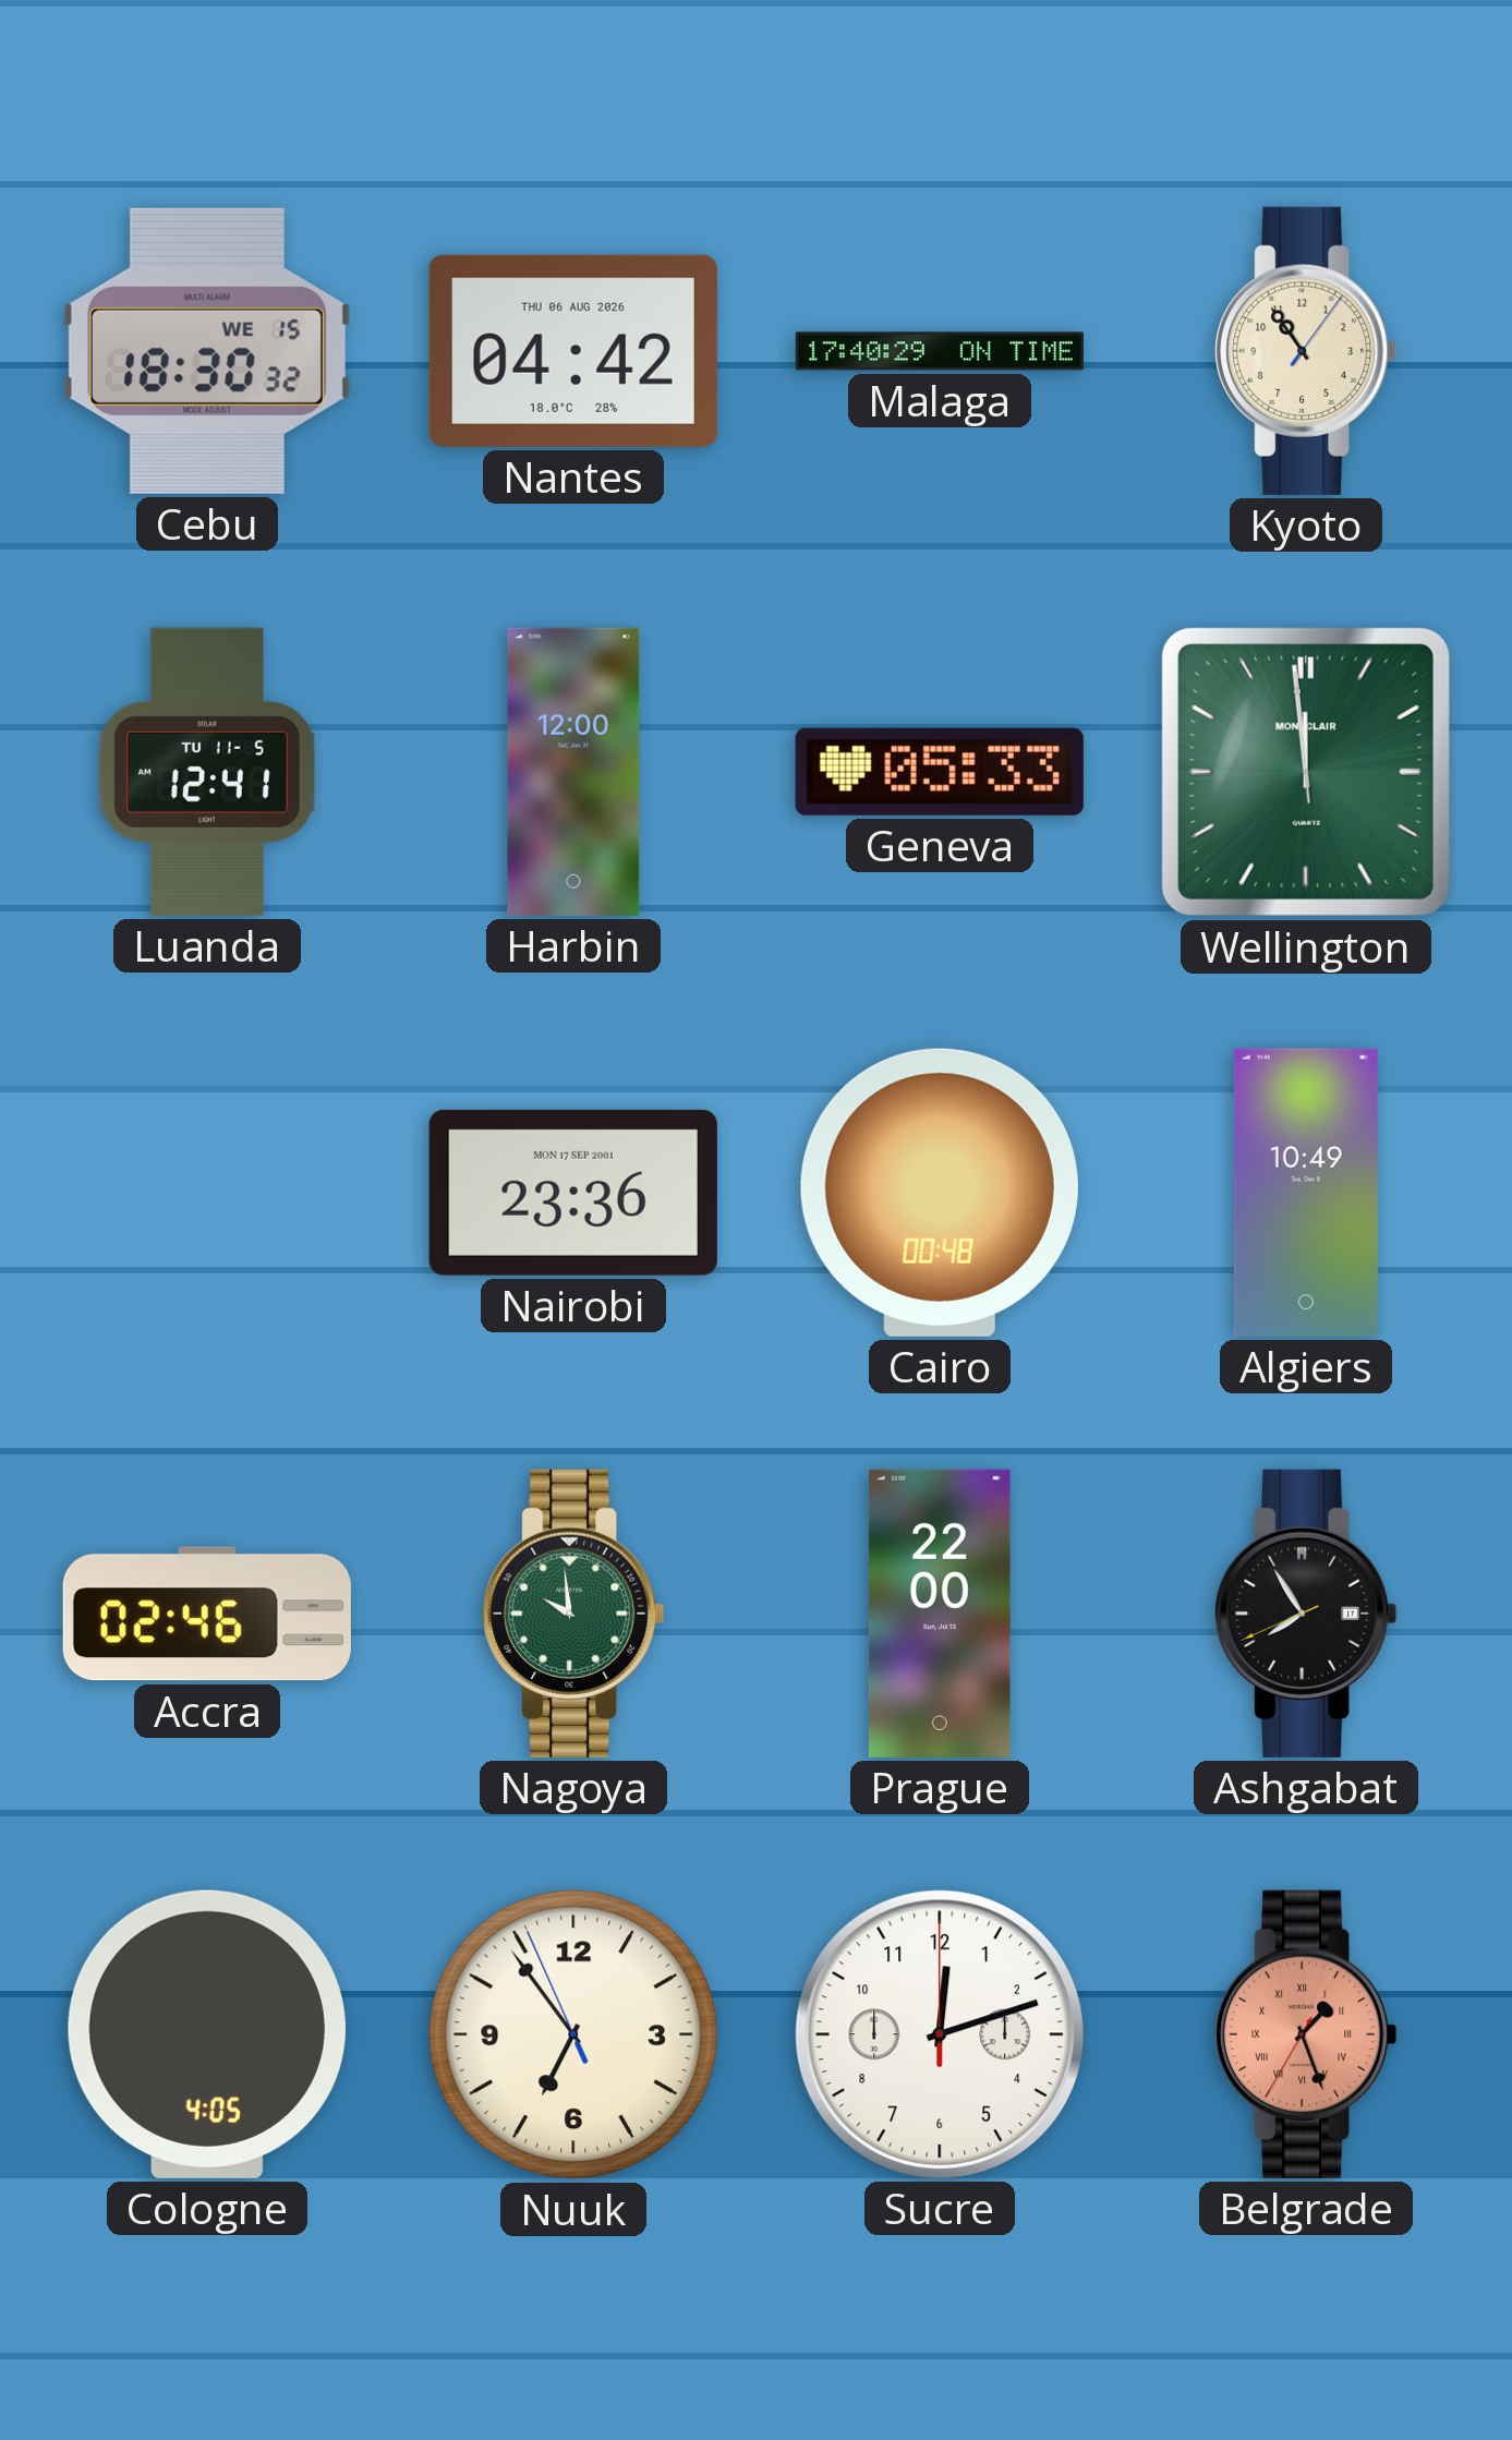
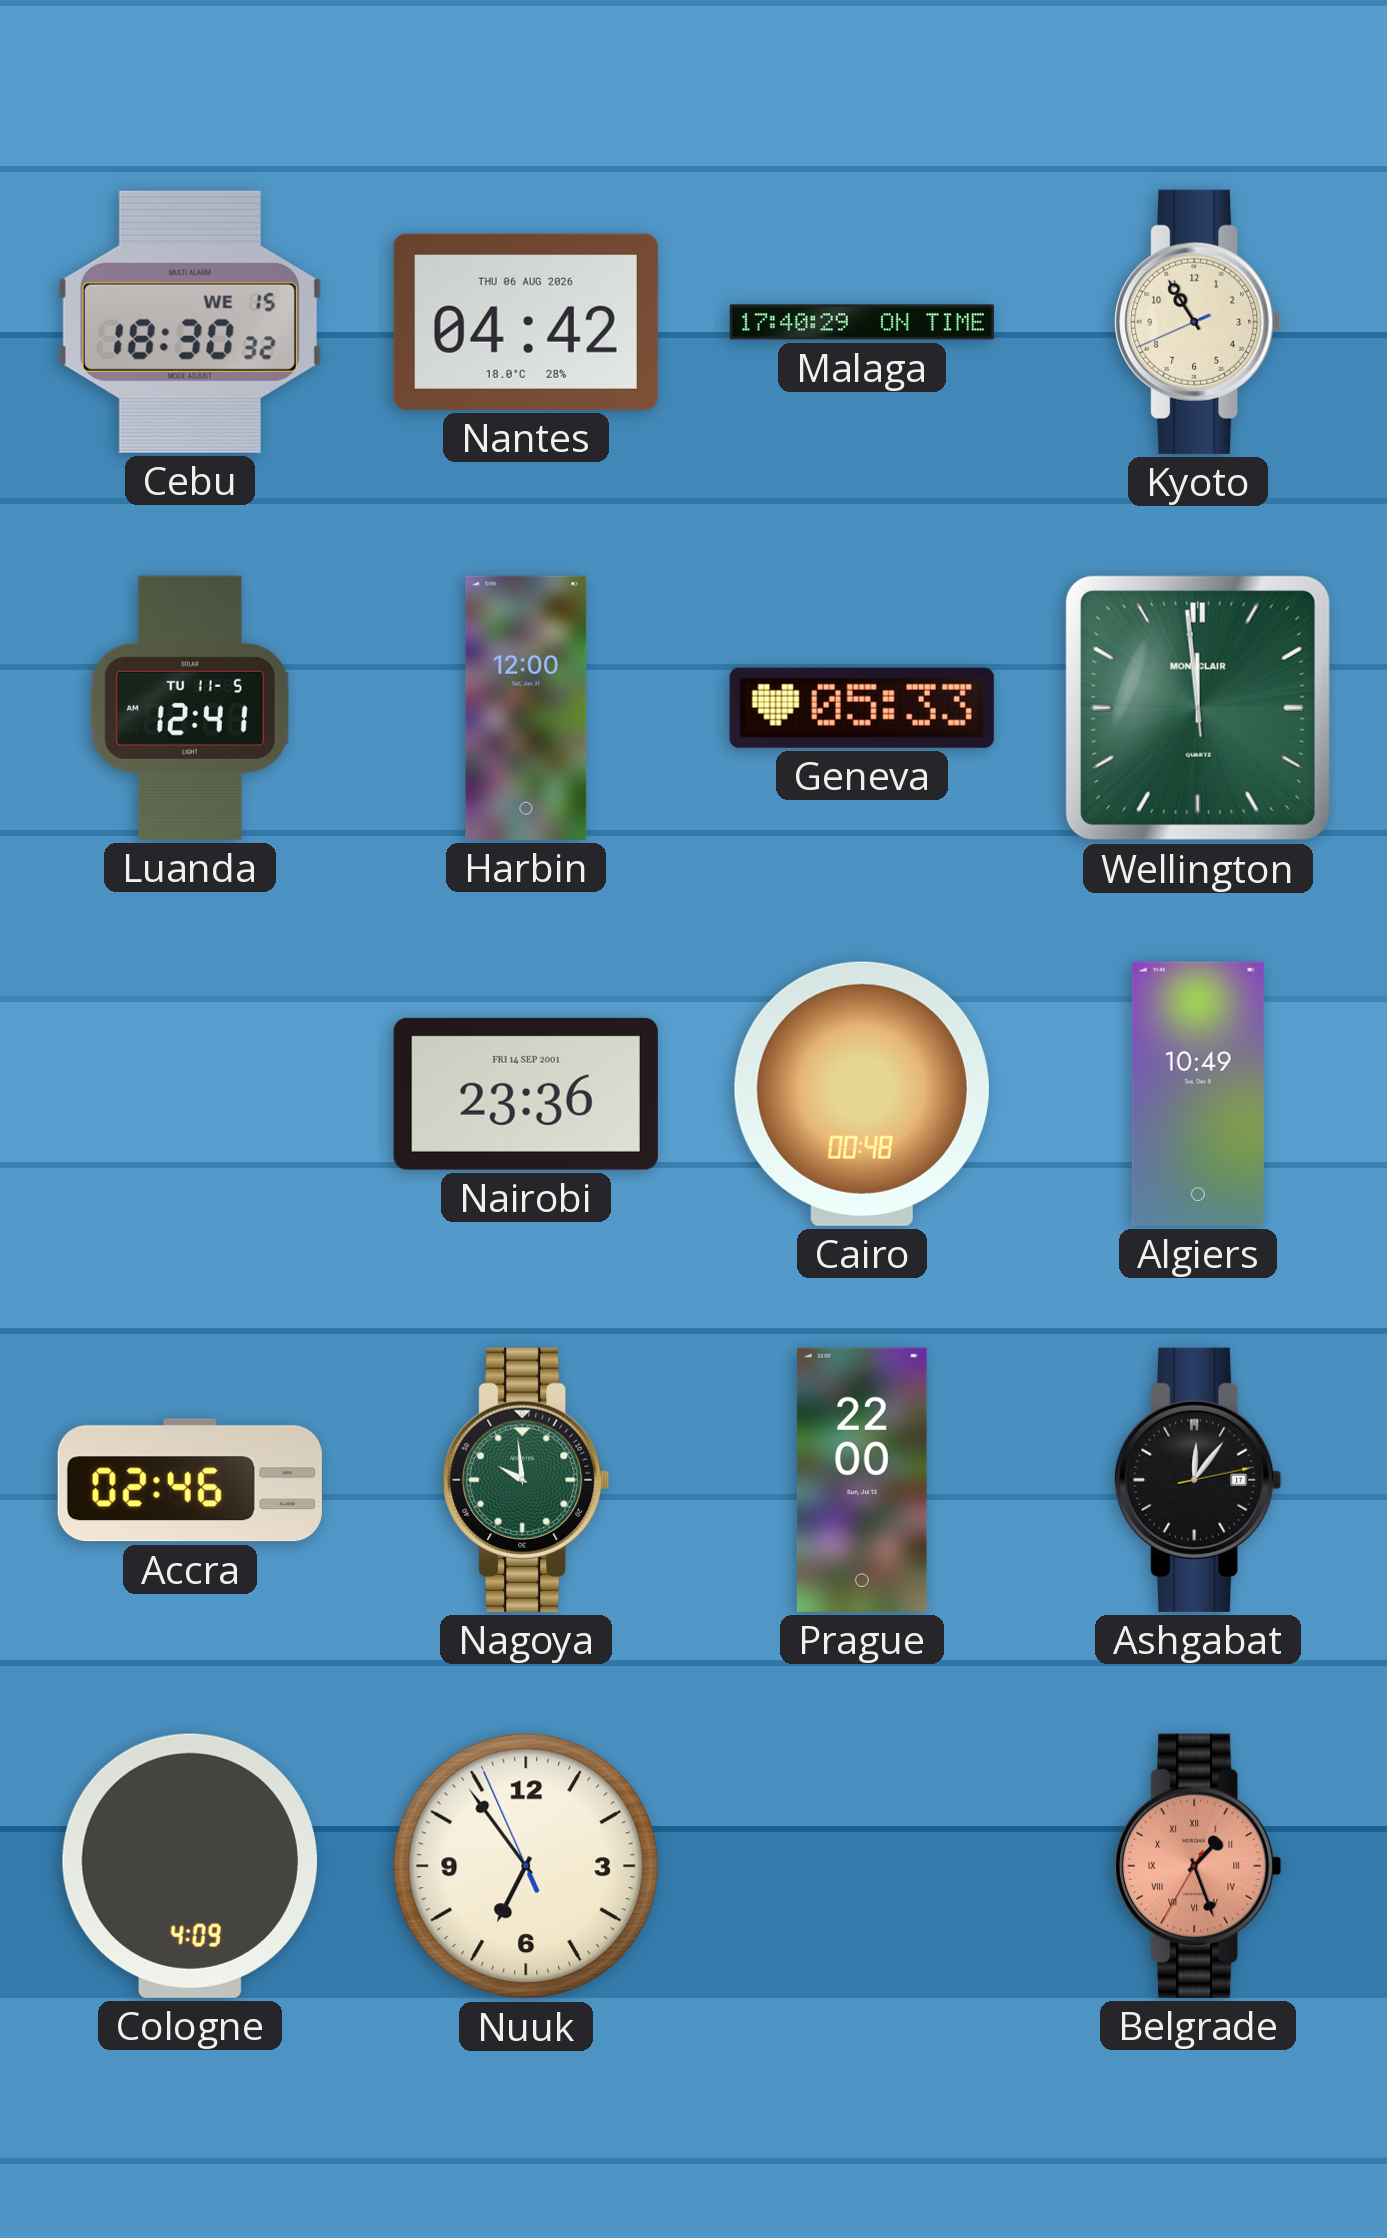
Kyoto: 10:54:06 -> 10:54:41 (1198, 322)
Nairobi date: MON 17 SEP 2001 -> FRI 14 SEP 2001 (526, 1094)
Ashgabat: 7:54 -> 12:06 (1198, 1480)
Cologne: 4:05 -> 4:09 (190, 1866)
Sucre: 12:12 -> none (940, 2034)
